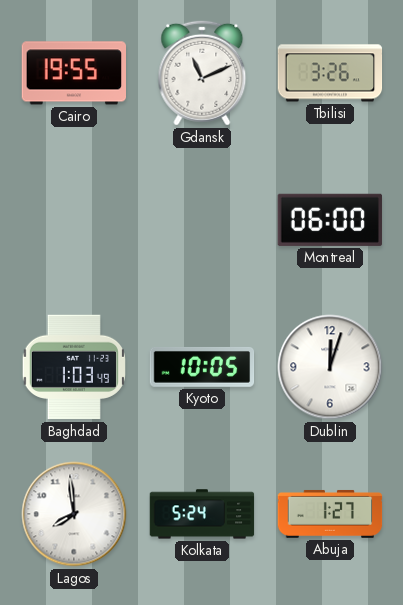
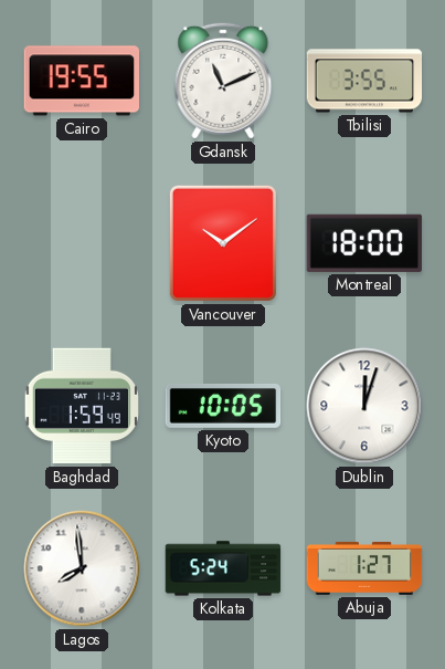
Tbilisi: 3:26 -> 3:55 (364, 81)
Vancouver: none -> 10:09 (223, 243)
Montreal: 06:00 -> 18:00 (364, 243)
Baghdad: 1:03 -> 1:59 (82, 406)
